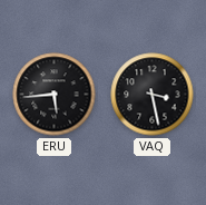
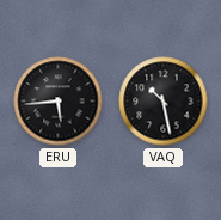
VAQ: 3:28 -> 10:28 (164, 102)
